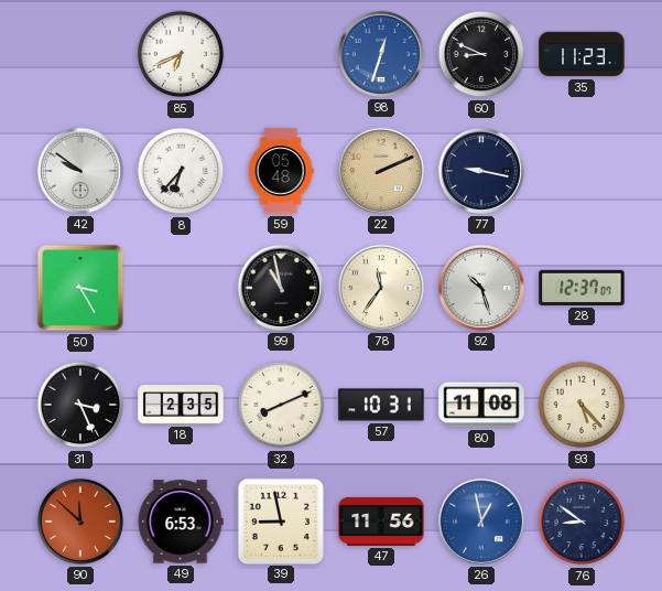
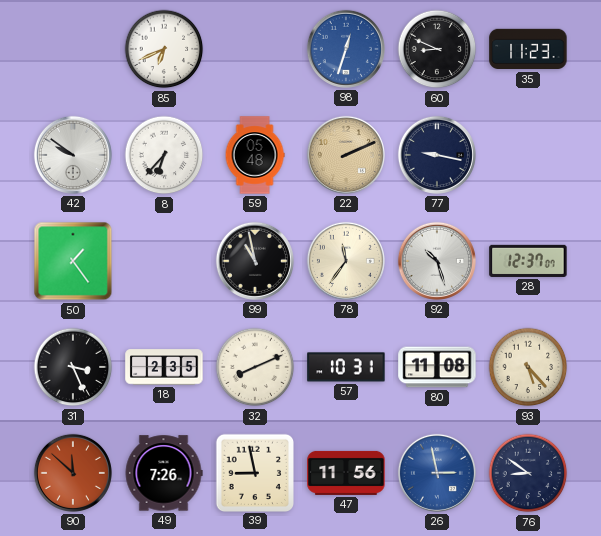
50: 3:25 -> 1:24 (73, 261)
49: 6:53 -> 7:26 (164, 473)
26: 12:58 -> 2:58 (437, 473)
